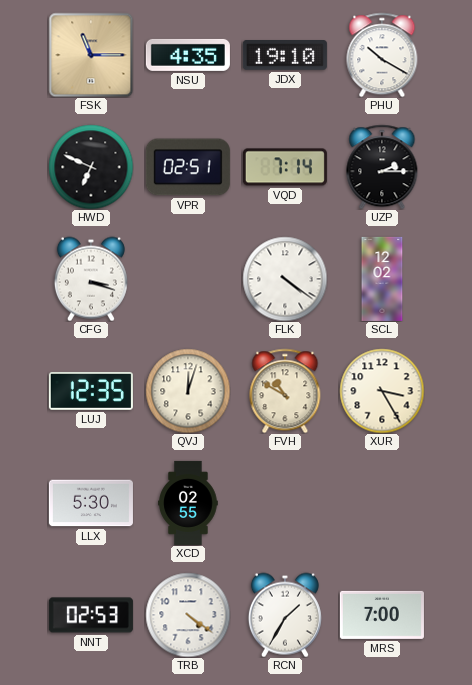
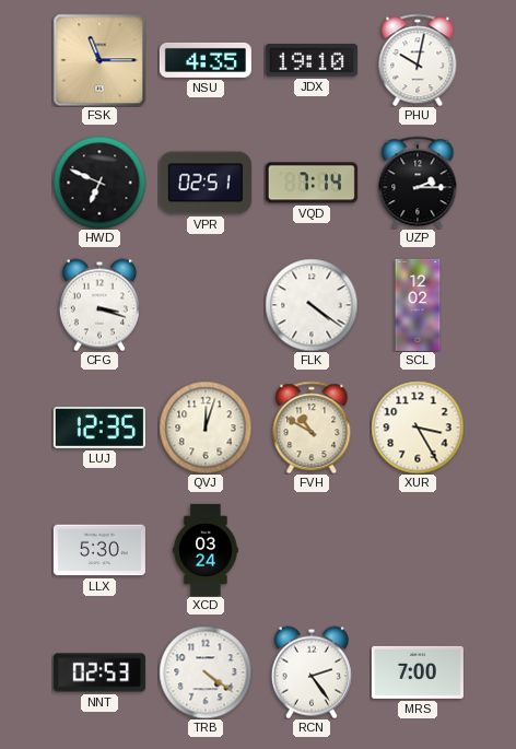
PHU: 10:20 -> 10:02 (418, 60)
XCD: 02:55 -> 03:24 (206, 550)
RCN: 1:35 -> 2:24 (312, 672)
